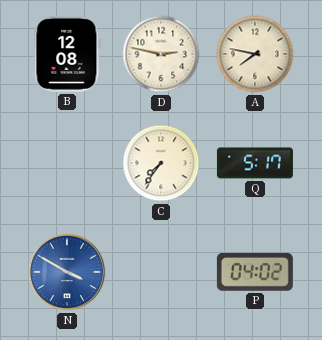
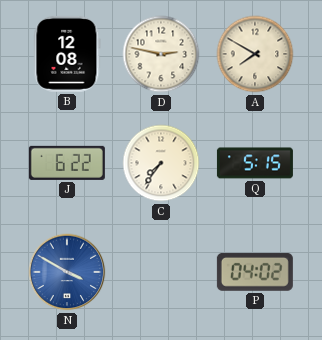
A: 7:47 -> 7:50 (255, 54)
J: none -> 6:22 (67, 163)
Q: 5:17 -> 5:15 (255, 163)
